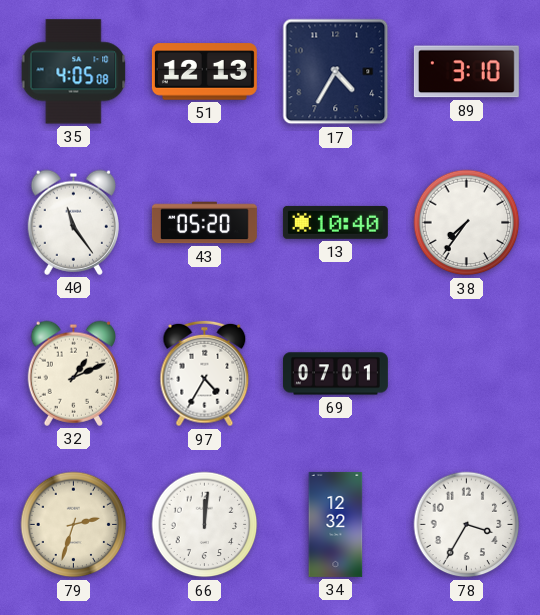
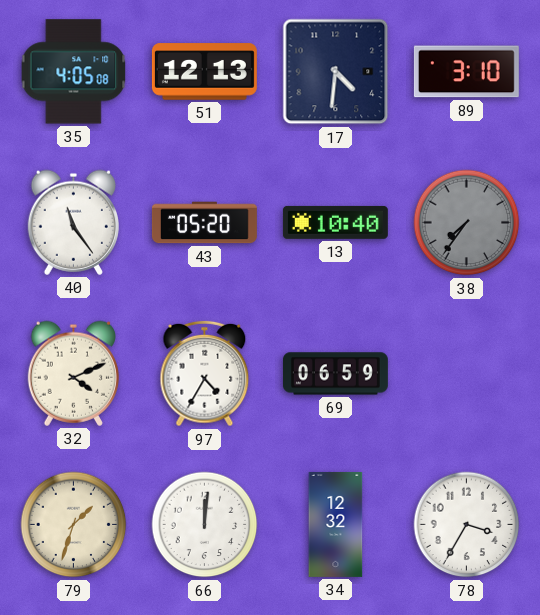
17: 4:35 -> 4:31 (336, 72)
38 dial: white -> grey (467, 223)
32: 1:11 -> 4:11 (73, 373)
69: 07:01 -> 06:59 (335, 374)
79: 2:33 -> 1:33 (74, 525)
